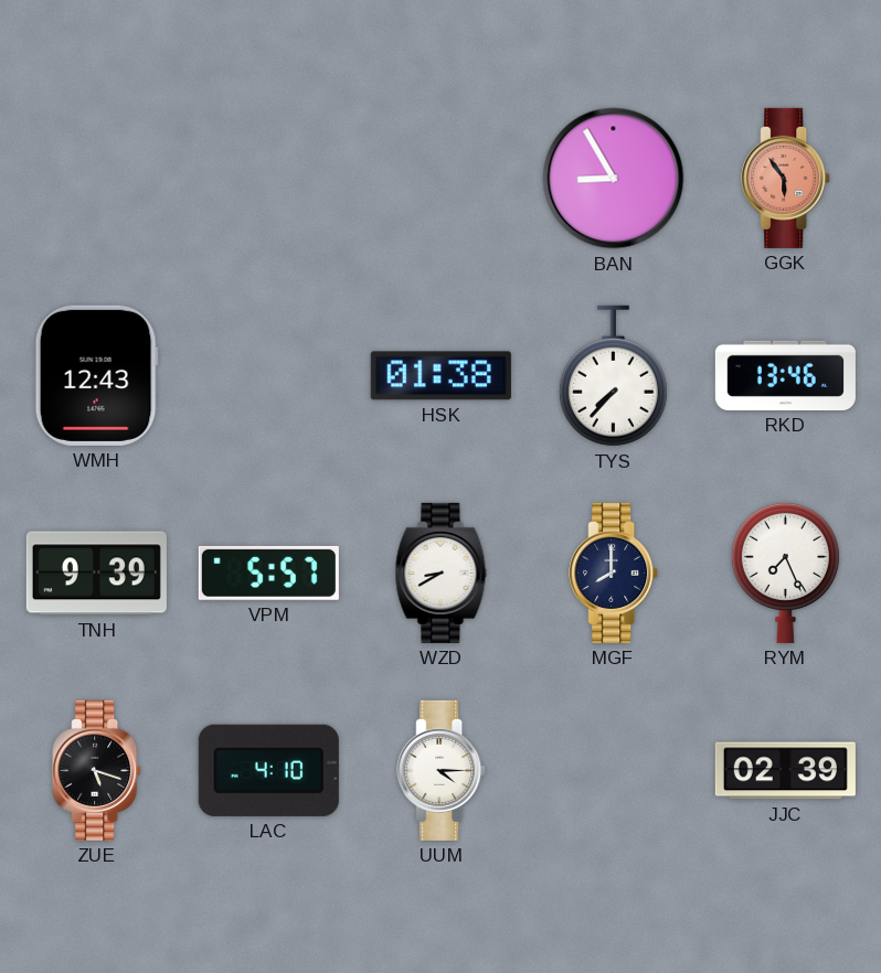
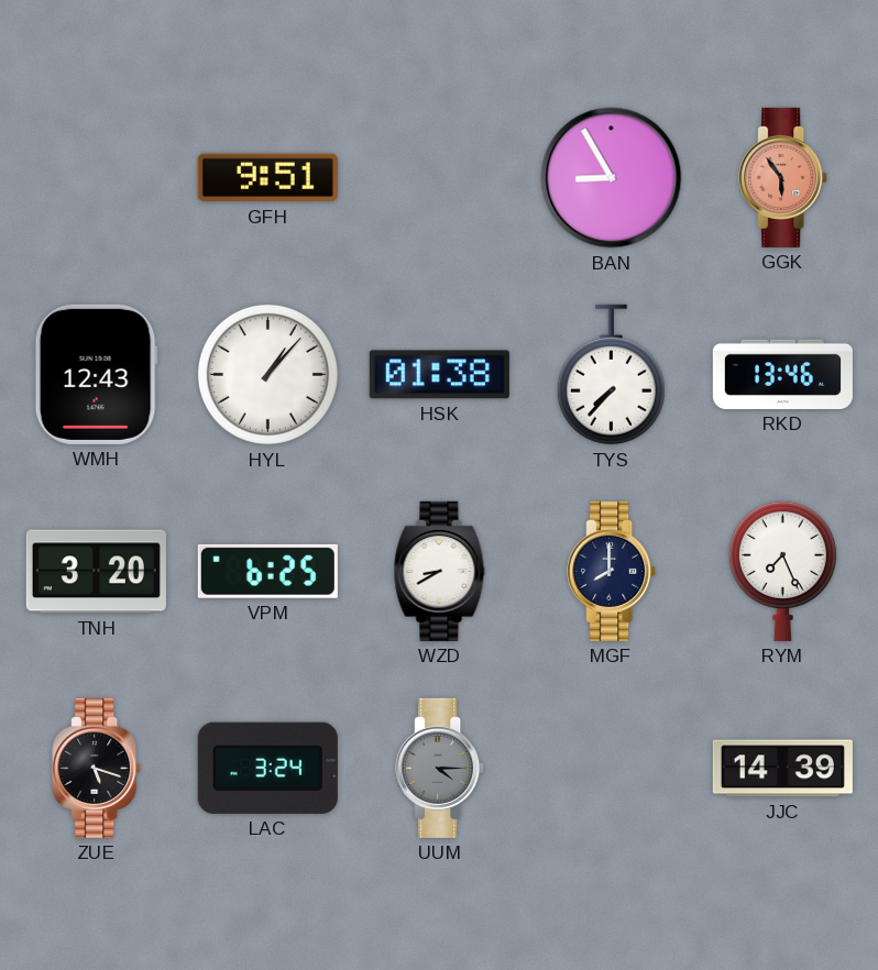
GFH: none -> 9:51 (267, 178)
HYL: none -> 1:07 (267, 374)
TNH: 9:39 -> 3:20 (96, 572)
VPM: 5:57 -> 6:25 (267, 571)
LAC: 4:10 -> 3:24 (267, 768)
UUM dial: white -> grey (440, 768)
JJC: 02:39 -> 14:39 (782, 769)
